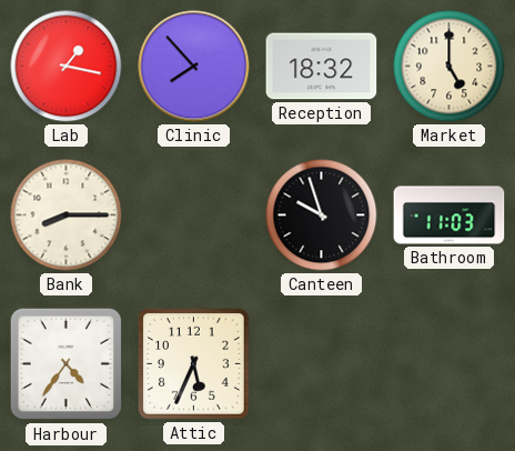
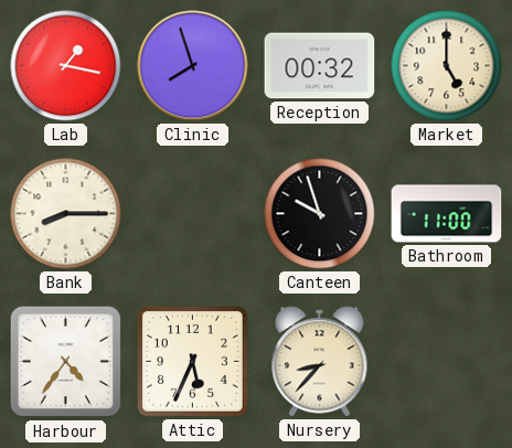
Clinic: 7:53 -> 7:57 (193, 66)
Reception: 18:32 -> 00:32 (320, 66)
Bathroom: 11:03 -> 11:00 (447, 214)
Nursery: none -> 8:37 (320, 362)
